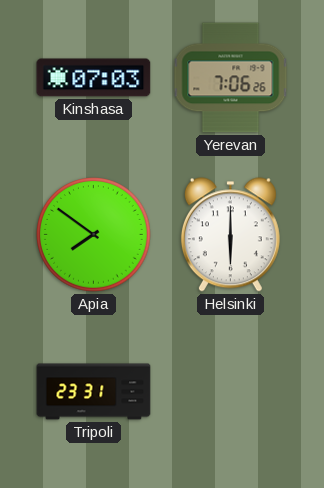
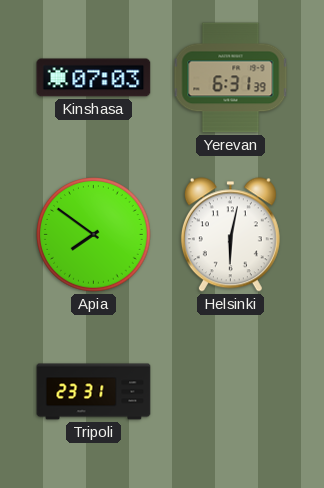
Yerevan: 7:06 -> 6:31 (231, 78)
Helsinki: 6:00 -> 6:02 (230, 235)
